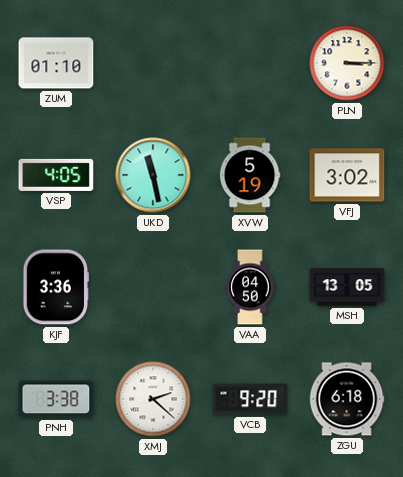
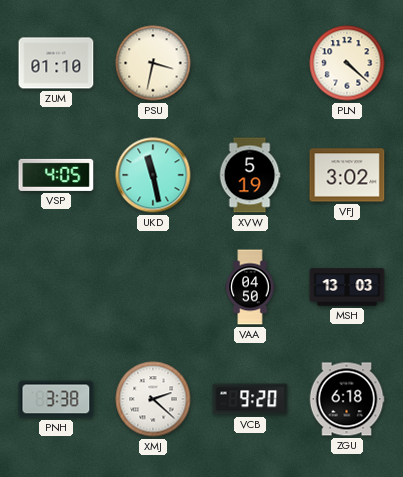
PSU: none -> 3:32 (153, 63)
PLN: 3:15 -> 4:22 (347, 63)
KJF: 3:36 -> none (56, 287)
MSH: 13:05 -> 13:03 (347, 287)
